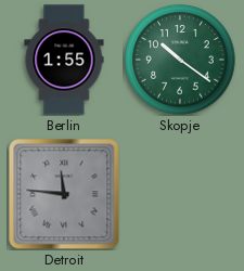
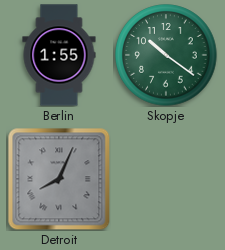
Detroit: 11:46 -> 8:04 (59, 179)
